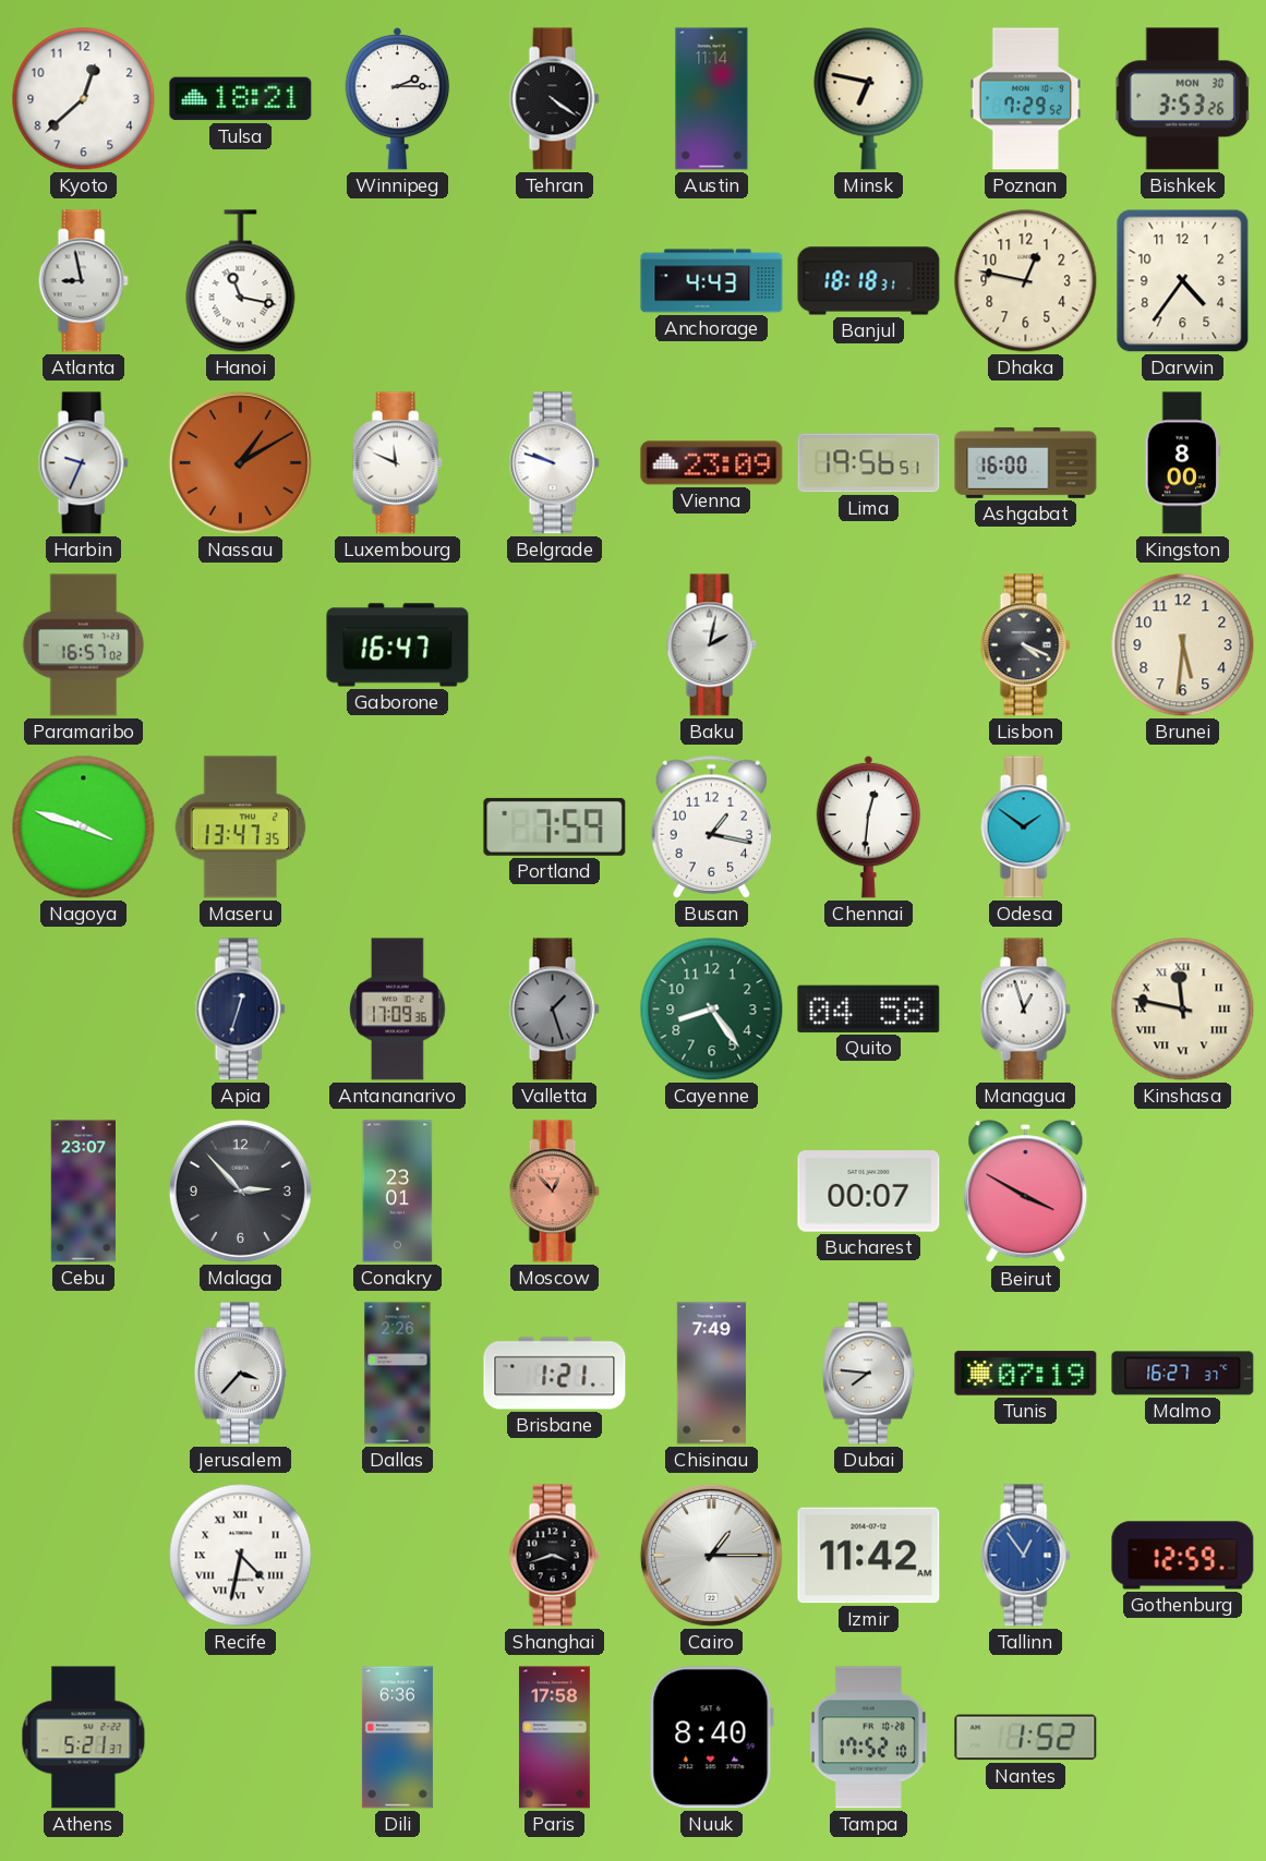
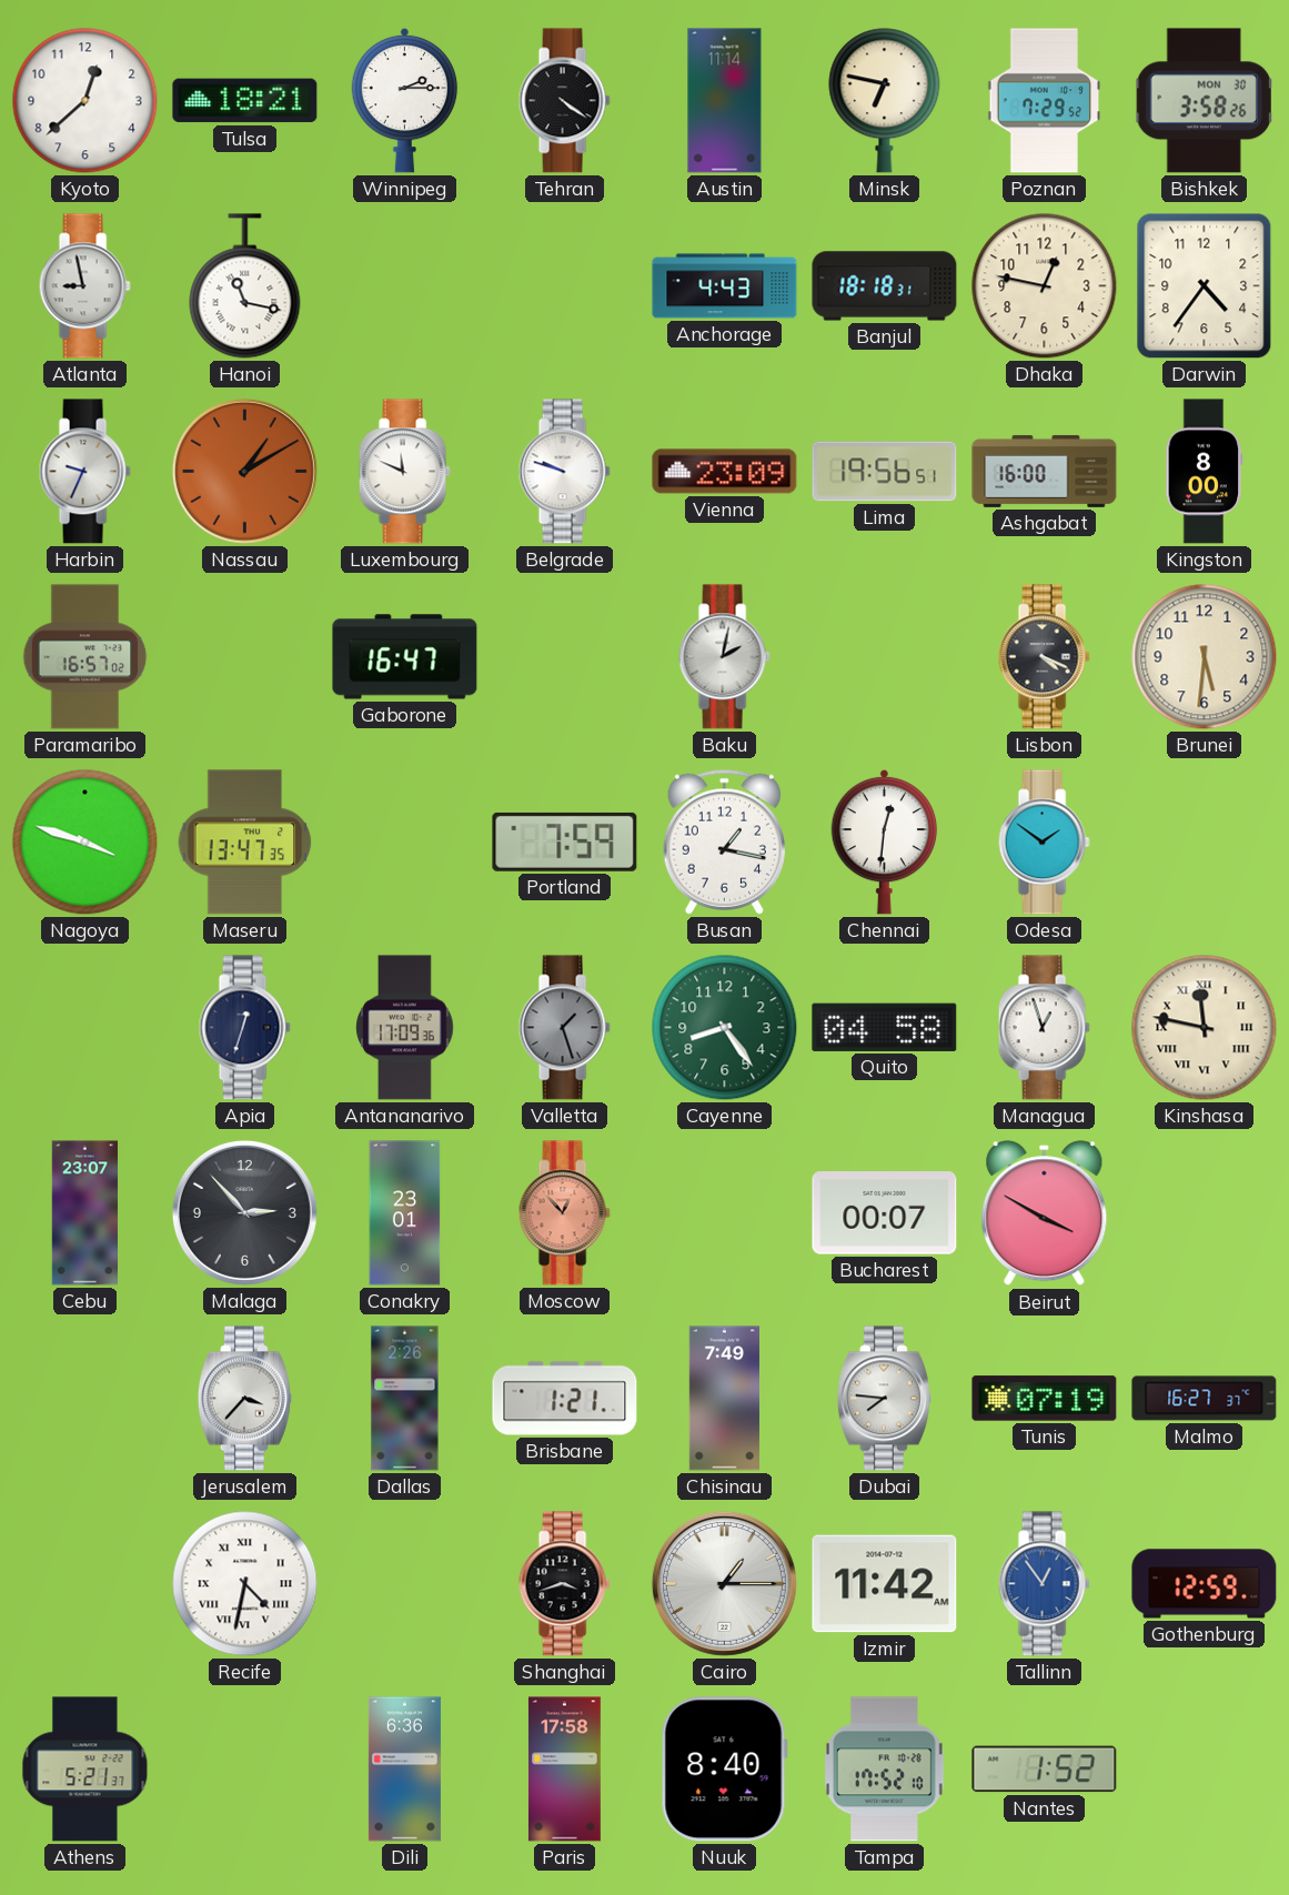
Bishkek: 3:53 -> 3:58 (1205, 101)
